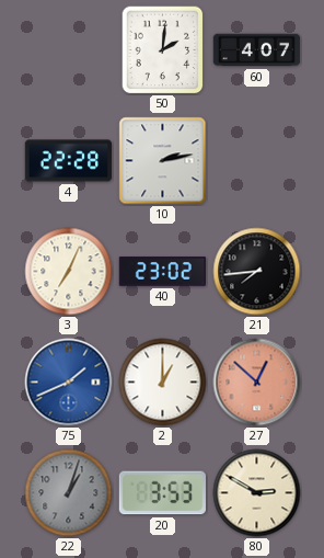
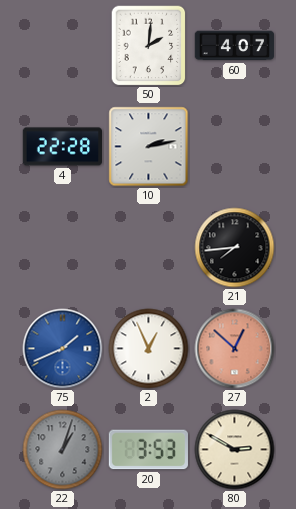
3: 7:04 -> none (69, 272)
40: 23:02 -> none (162, 272)
2: 1:00 -> 12:56 (149, 349)
